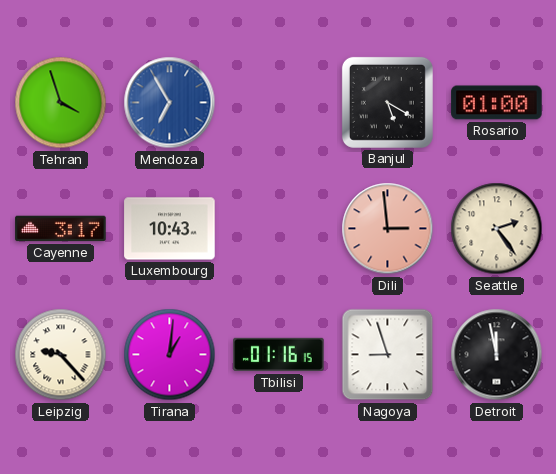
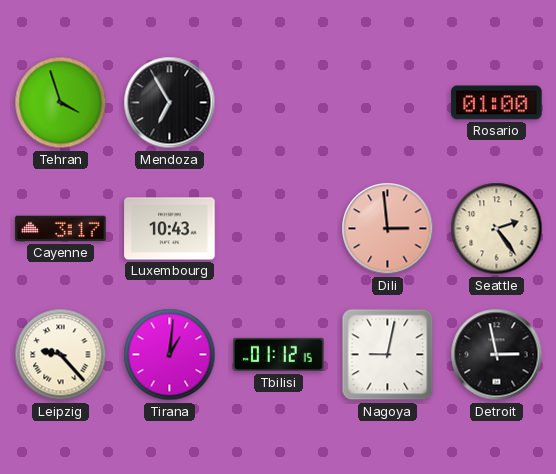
Mendoza dial: blue -> black (170, 103)
Banjul: 5:20 -> none (387, 102)
Tbilisi: 01:16 -> 01:12 (279, 355)
Nagoya: 8:57 -> 9:02 (388, 355)
Detroit: 11:58 -> 2:58 (497, 355)
